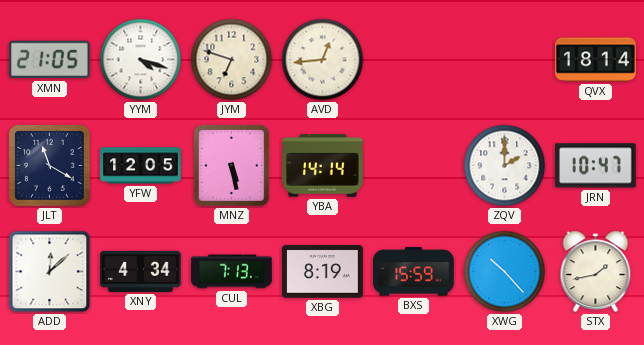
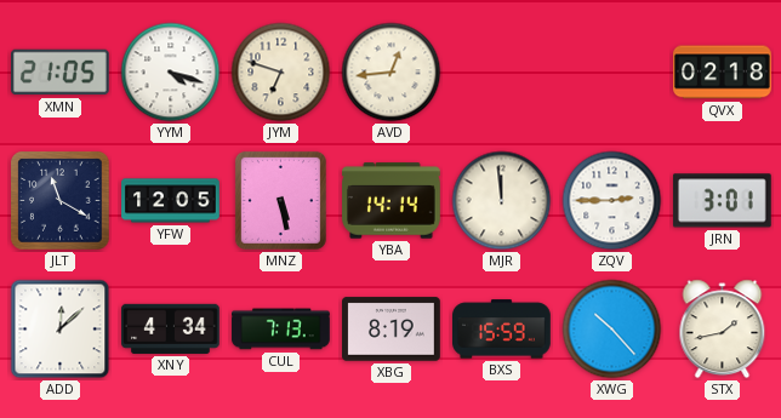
QVX: 18:14 -> 02:18 (723, 73)
MJR: none -> 11:59 (502, 201)
ZQV: 2:00 -> 2:45 (612, 201)
JRN: 10:47 -> 3:01 (722, 201)
